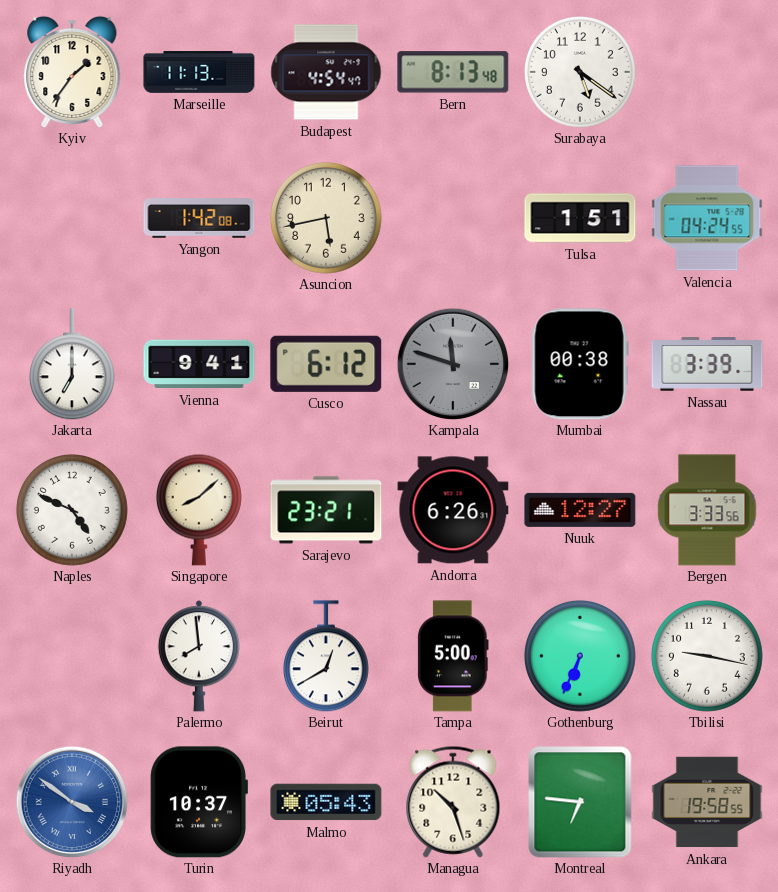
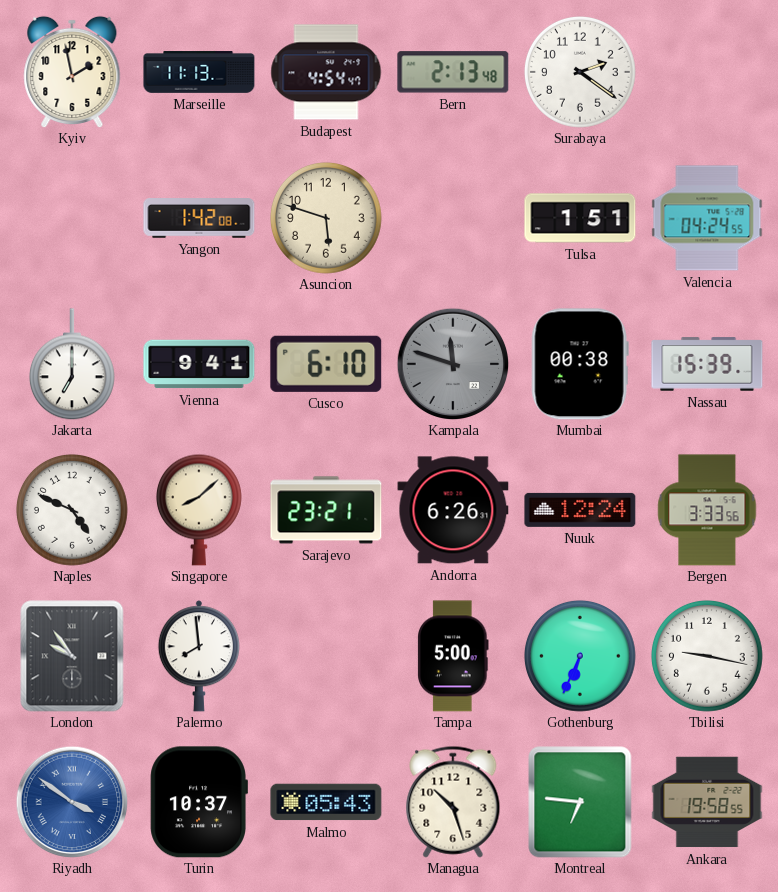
Kyiv: 1:36 -> 1:58 (72, 72)
Bern: 8:13 -> 2:13 (453, 72)
Surabaya: 5:21 -> 2:21 (580, 72)
Asuncion: 5:43 -> 5:48 (326, 218)
Cusco: 6:12 -> 6:10 (326, 364)
Nassau: 3:39 -> 15:39 (707, 364)
Nuuk: 12:27 -> 12:24 (580, 510)
London: none -> 9:54 (72, 656)
Beirut: 12:40 -> none (326, 656)
